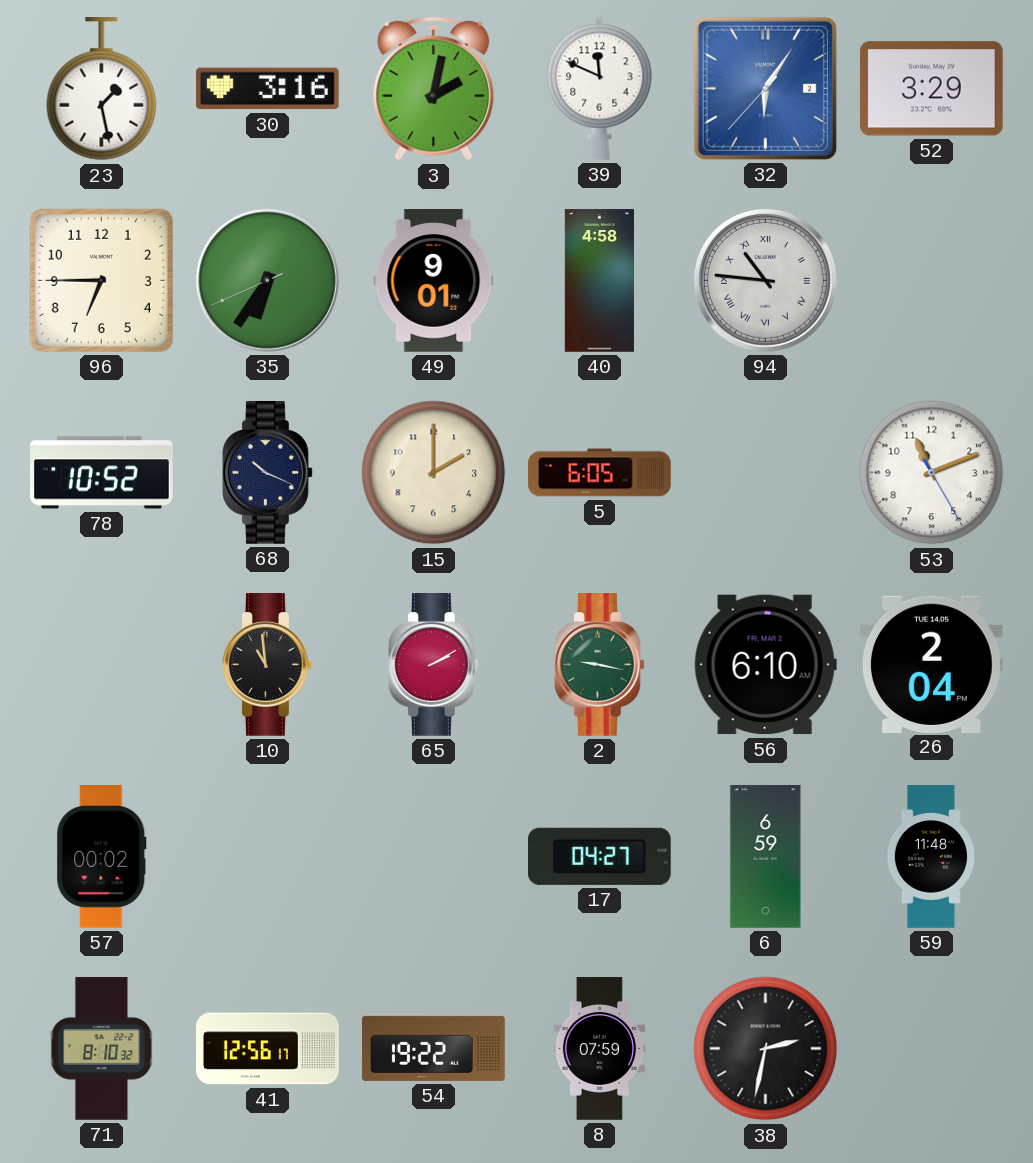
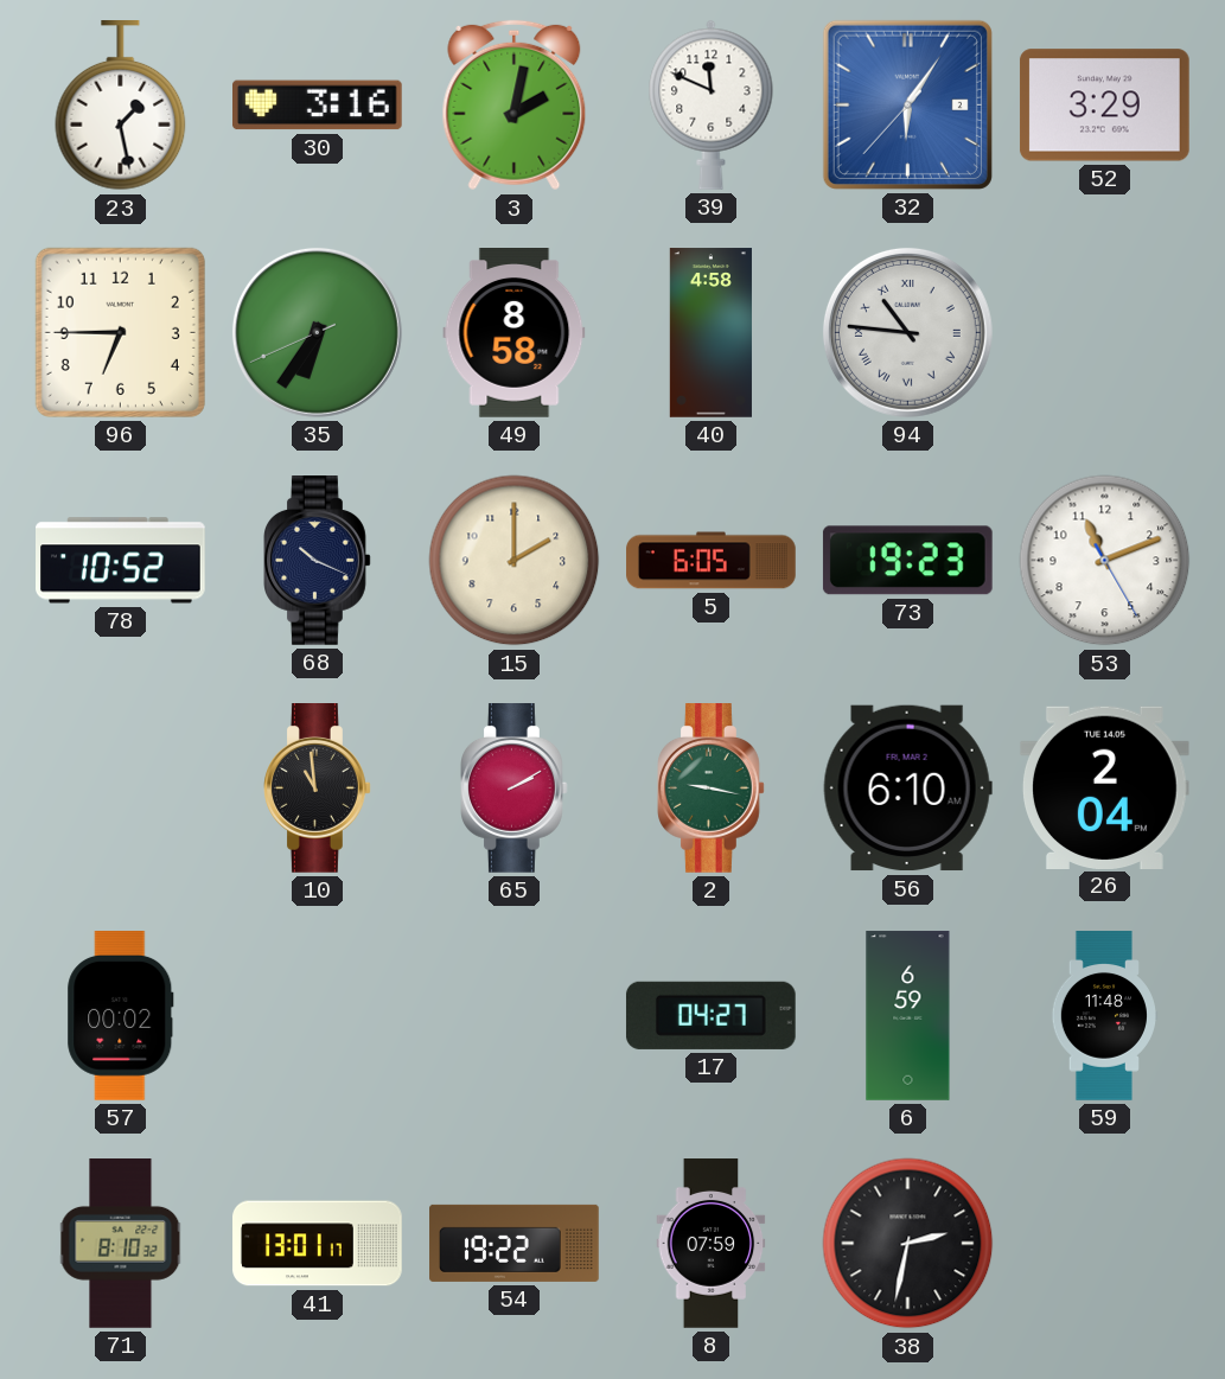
49: 9:01 -> 8:58 (515, 333)
73: none -> 19:23 (907, 561)
41: 12:56 -> 13:01 (318, 1244)
